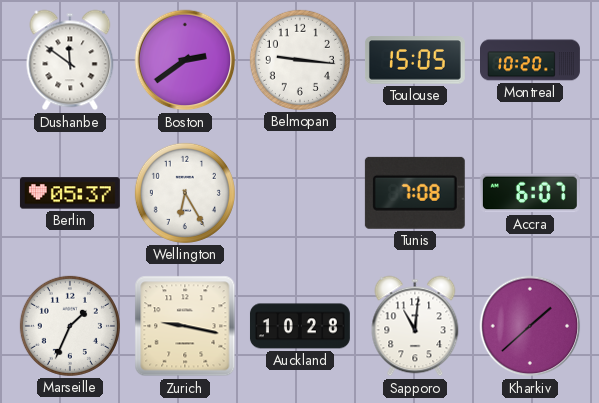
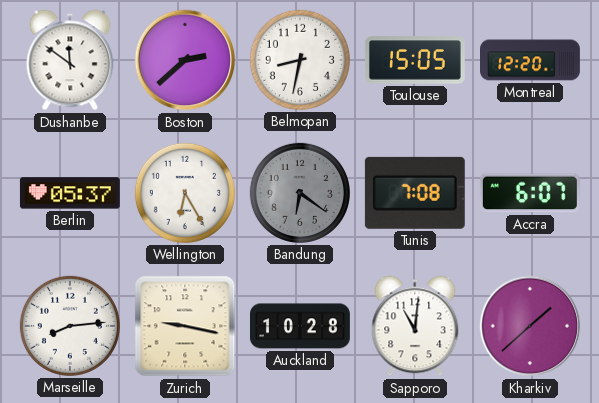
Boston: 2:39 -> 2:38 (185, 60)
Belmopan: 9:16 -> 8:32 (300, 60)
Montreal: 10:20 -> 12:20 (531, 60)
Bandung: none -> 6:21 (300, 193)
Marseille: 1:34 -> 8:14 (70, 326)
